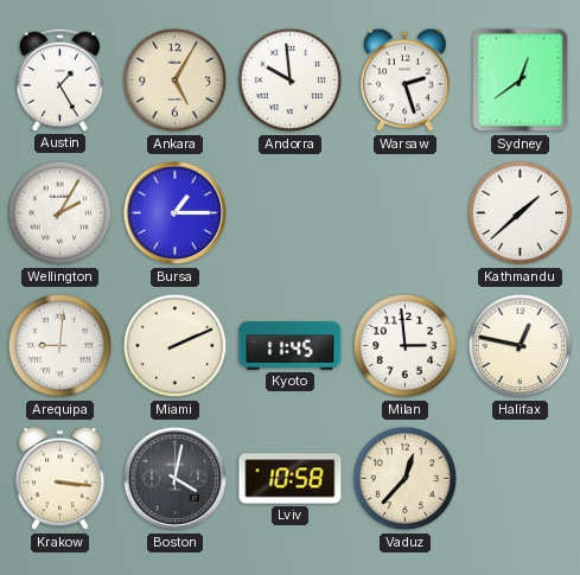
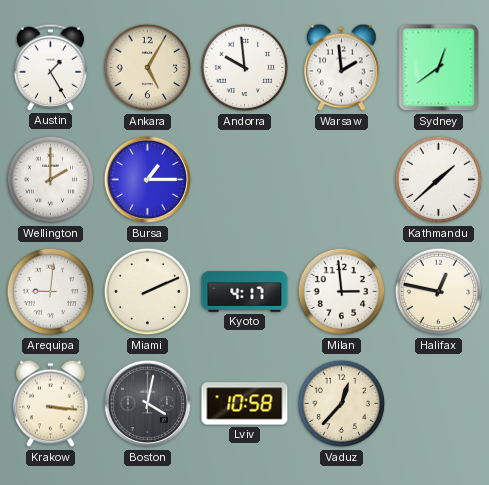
Warsaw: 2:27 -> 1:59 (342, 68)
Wellington: 2:05 -> 2:00 (51, 180)
Kyoto: 11:45 -> 4:17 (245, 292)
